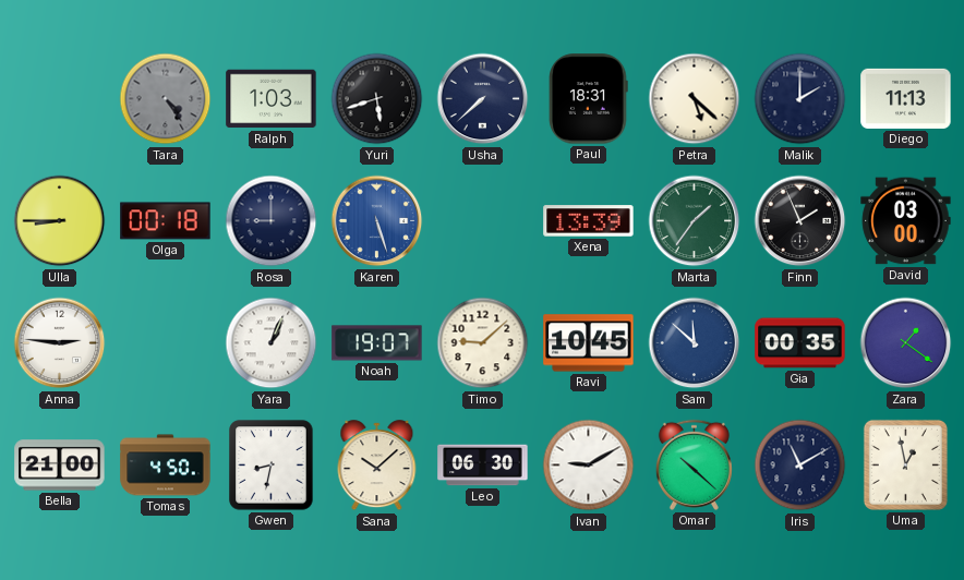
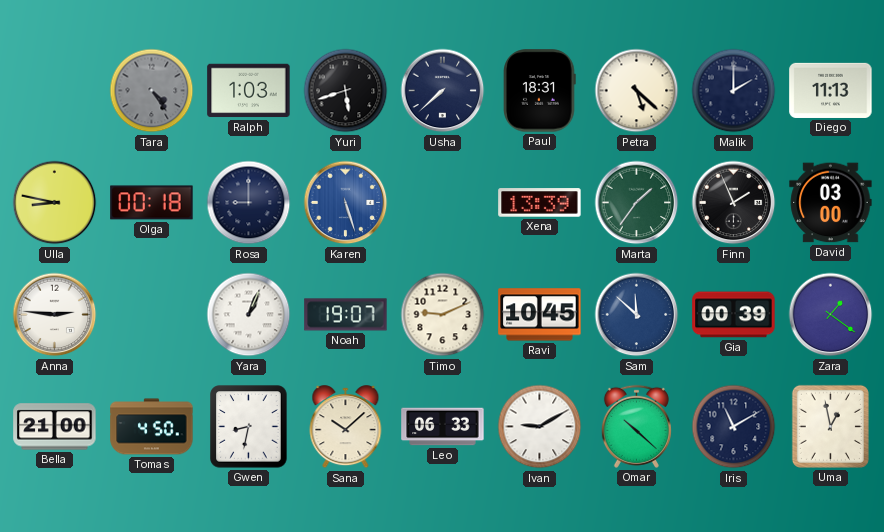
Ulla: 8:45 -> 8:47 (55, 203)
Timo: 9:08 -> 9:11 (443, 315)
Gia: 00:35 -> 00:39 (734, 315)
Leo: 06:30 -> 06:33 (443, 427)
